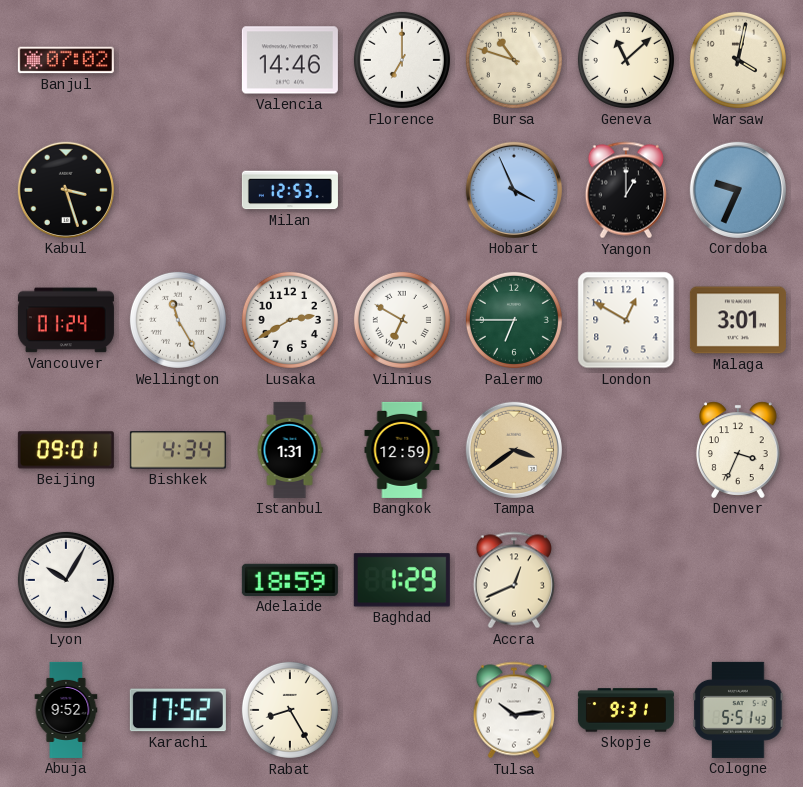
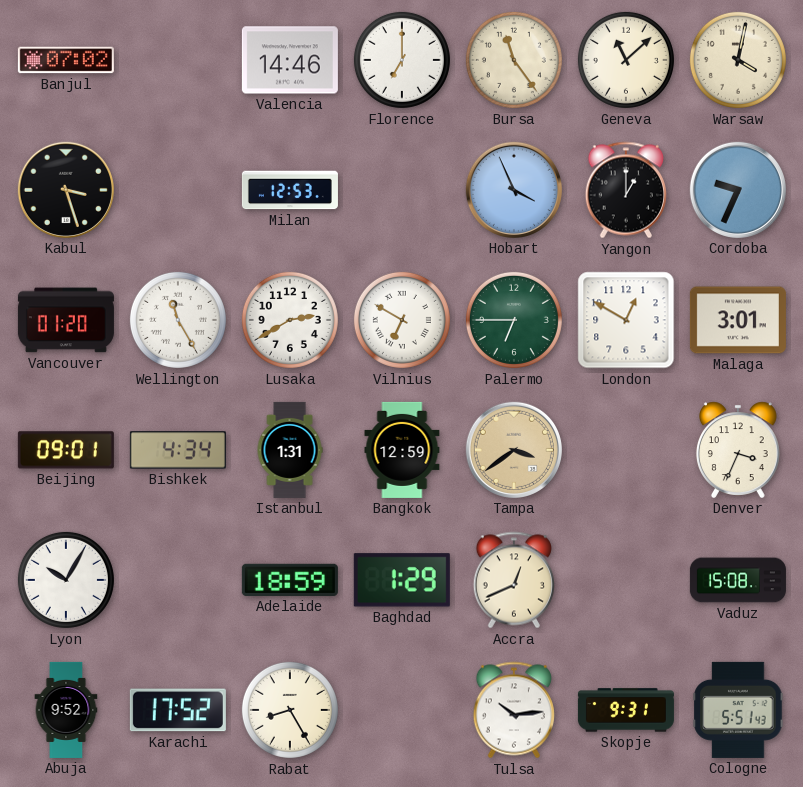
Bursa: 10:48 -> 11:24 (514, 60)
Vancouver: 01:24 -> 01:20 (66, 320)
Vaduz: none -> 15:08 (738, 580)
